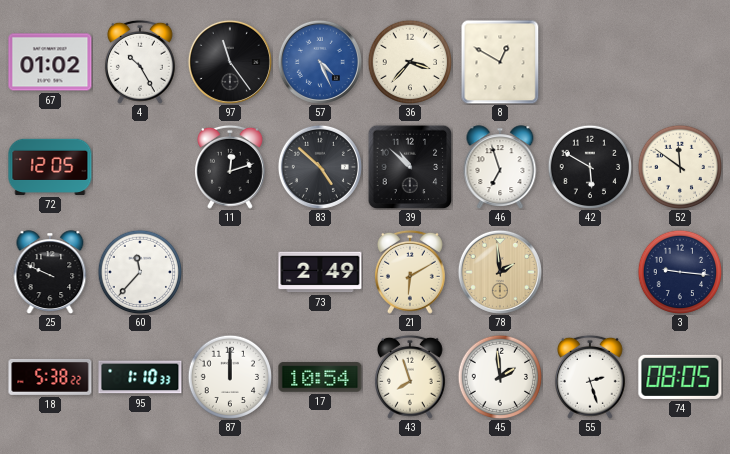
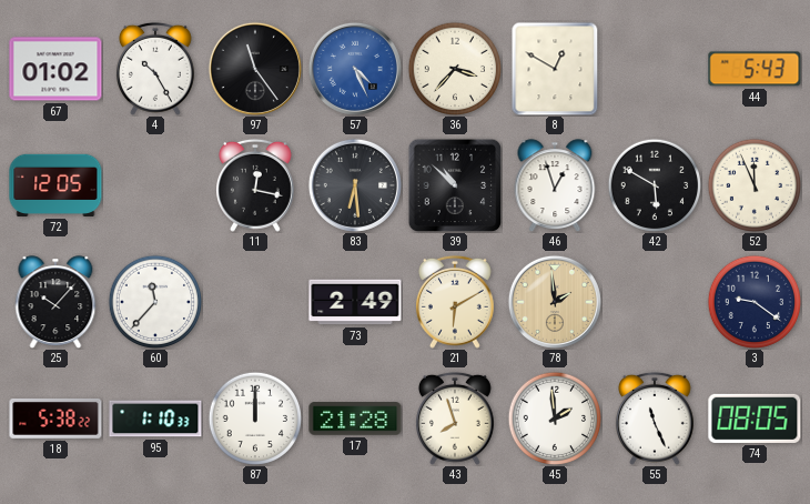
44: none -> 5:43 (755, 69)
11: 12:12 -> 12:17 (255, 185)
83: 4:52 -> 6:29 (355, 185)
46: 6:57 -> 12:57 (555, 185)
52: 11:51 -> 11:56 (755, 185)
25: 9:49 -> 10:07 (55, 302)
3: 9:16 -> 9:21 (755, 302)
17: 10:54 -> 21:28 (355, 419)
55: 2:27 -> 11:26 (655, 419)
